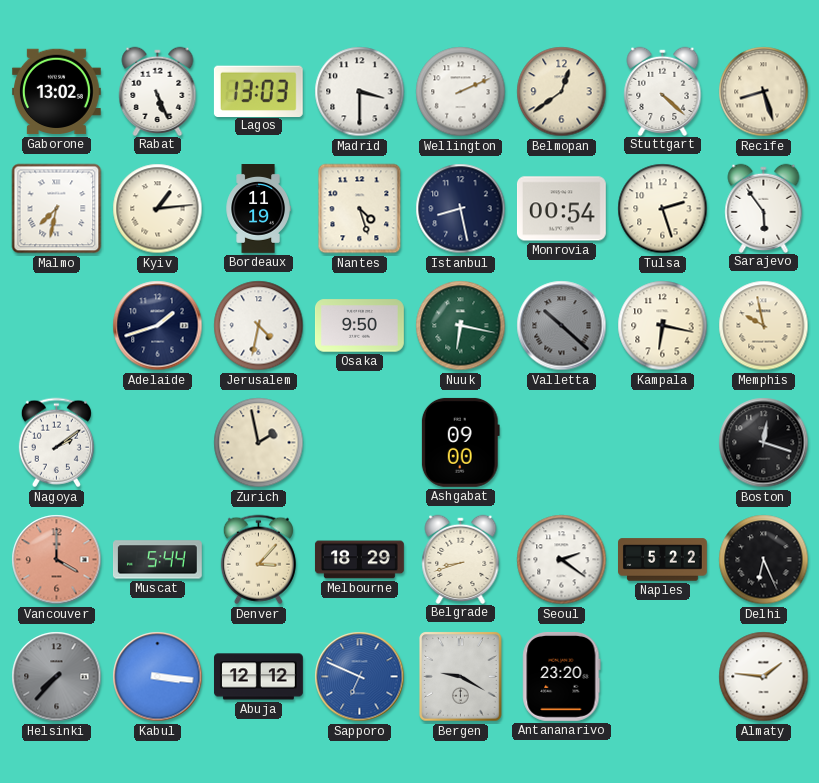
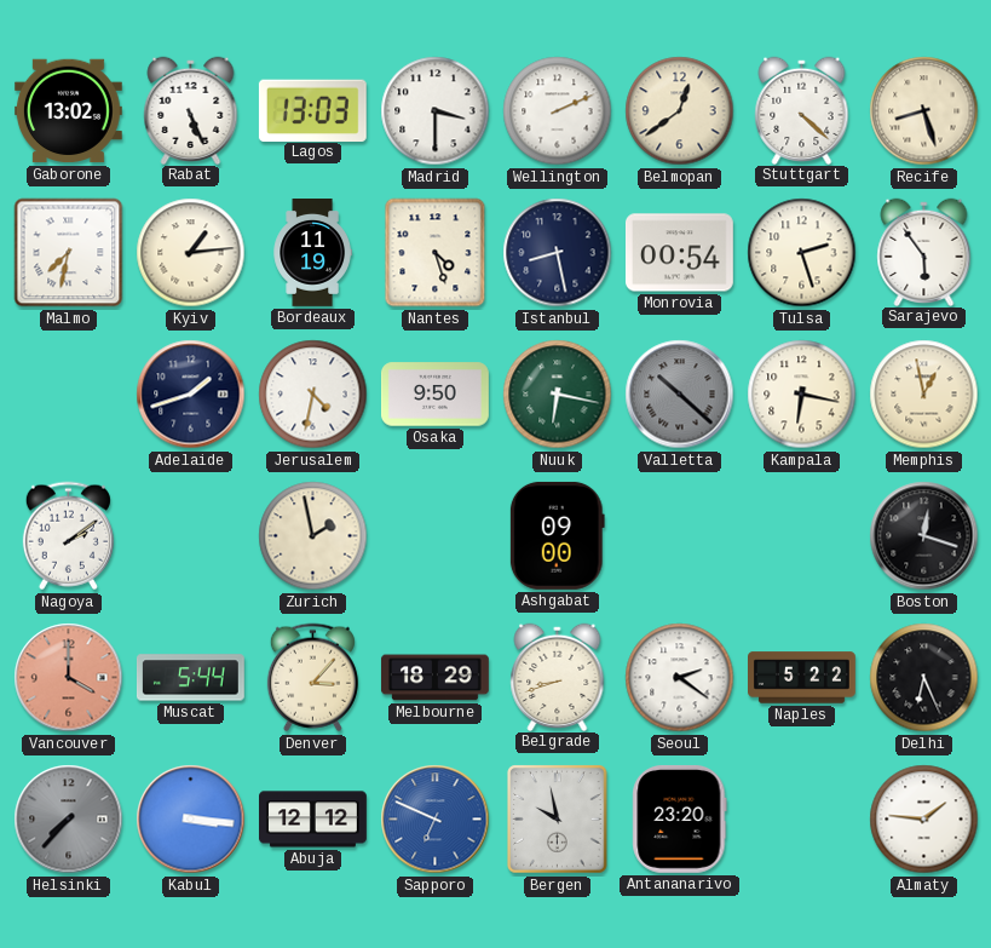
Memphis: 9:58 -> 12:58 (924, 395)
Bergen: 9:20 -> 9:58 (558, 820)
